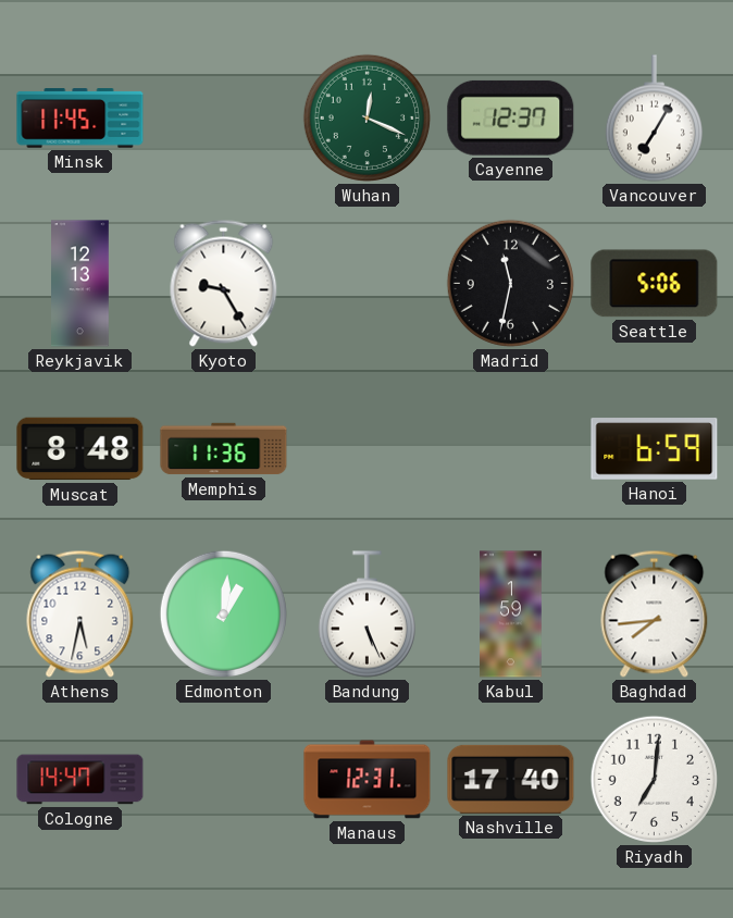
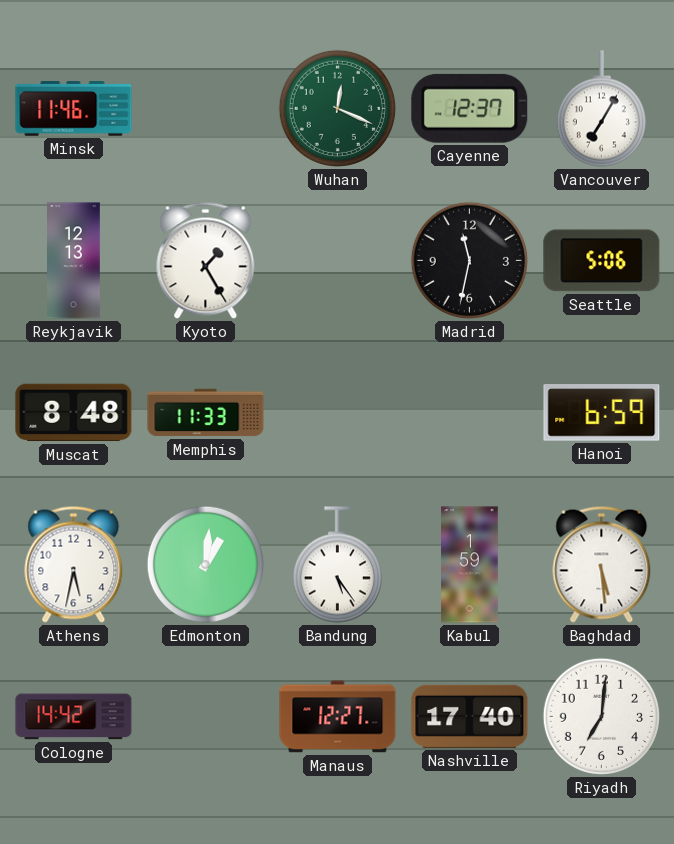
Minsk: 11:45 -> 11:46 (74, 109)
Kyoto: 9:25 -> 1:25 (206, 260)
Memphis: 11:36 -> 11:33 (206, 413)
Bandung: 5:26 -> 5:24 (337, 565)
Baghdad: 7:44 -> 5:29 (602, 564)
Cologne: 14:47 -> 14:42 (74, 717)
Manaus: 12:31 -> 12:27 (338, 717)
